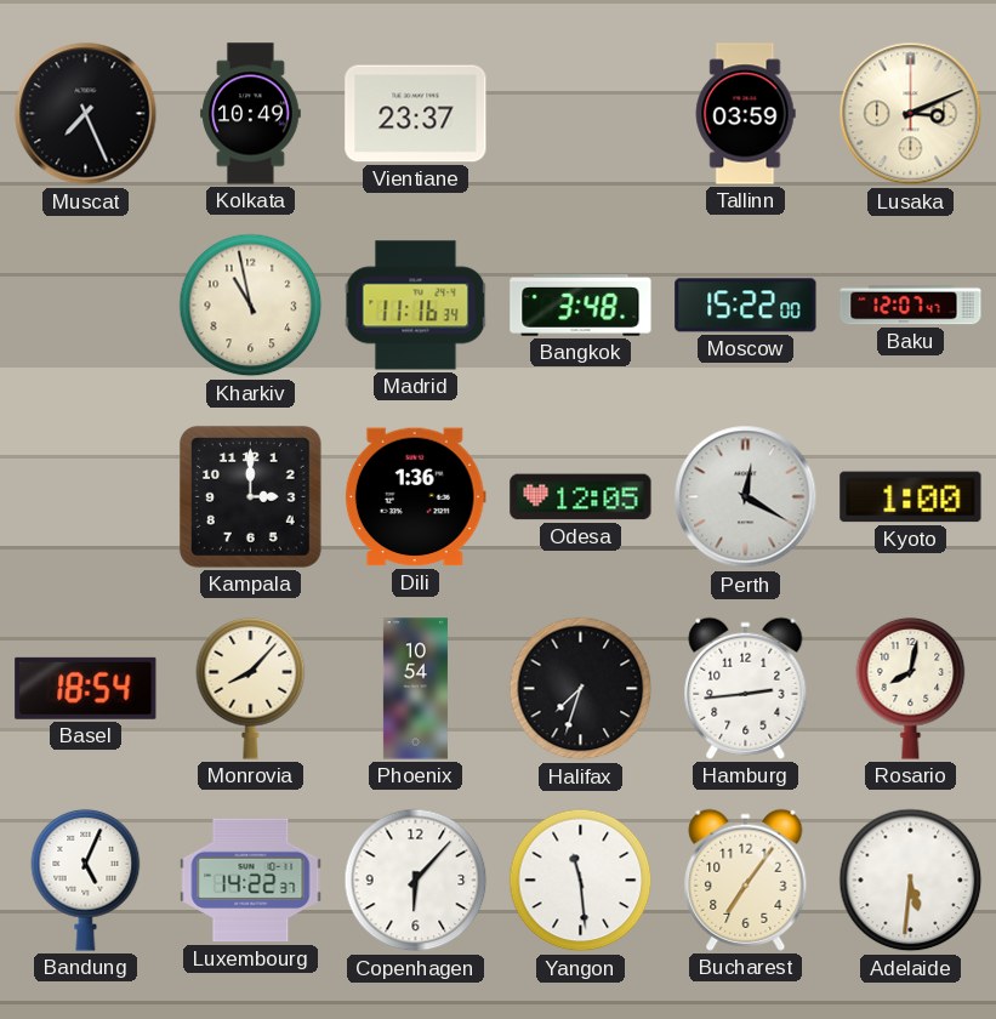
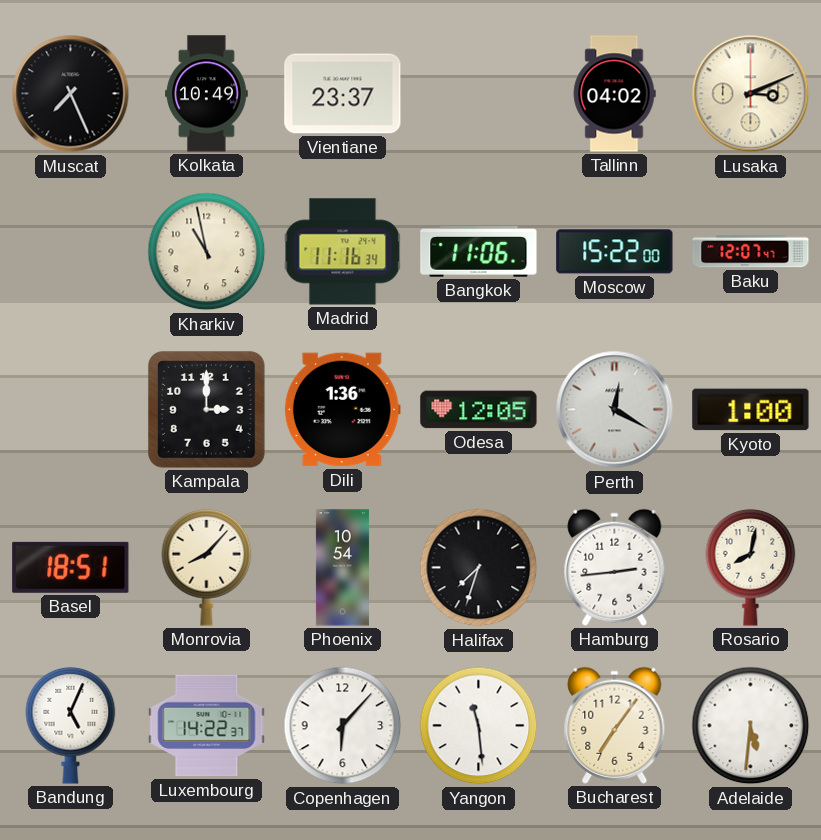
Tallinn: 03:59 -> 04:02 (614, 94)
Bangkok: 3:48 -> 11:06 (479, 252)
Basel: 18:54 -> 18:51 (71, 567)
